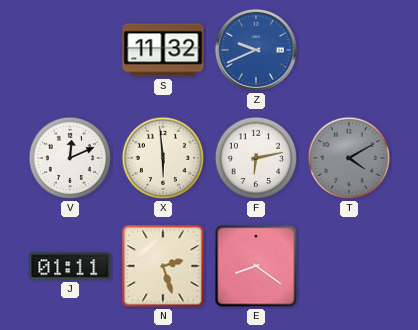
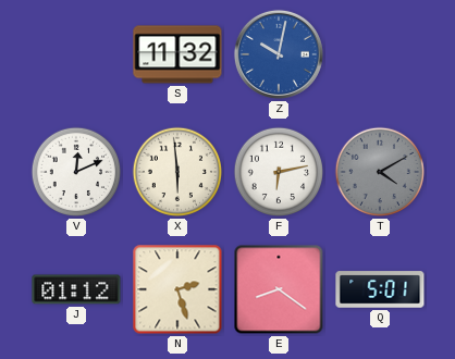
Z: 9:41 -> 10:02 (279, 54)
J: 01:11 -> 01:12 (76, 289)
Q: none -> 5:01 (380, 289)
